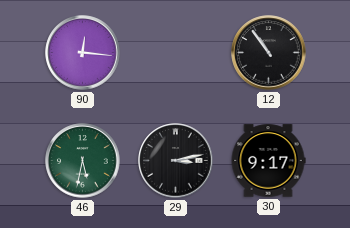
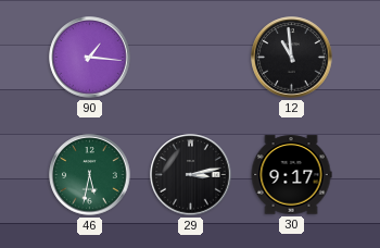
90: 12:16 -> 1:16 (90, 58)
12: 10:54 -> 10:59 (292, 58)
